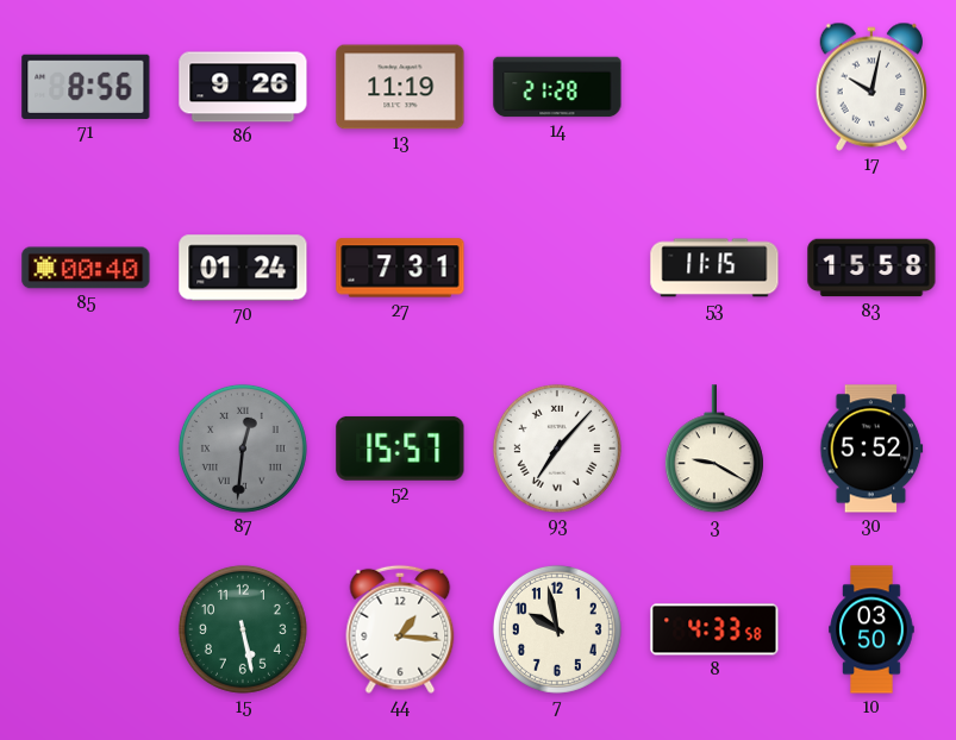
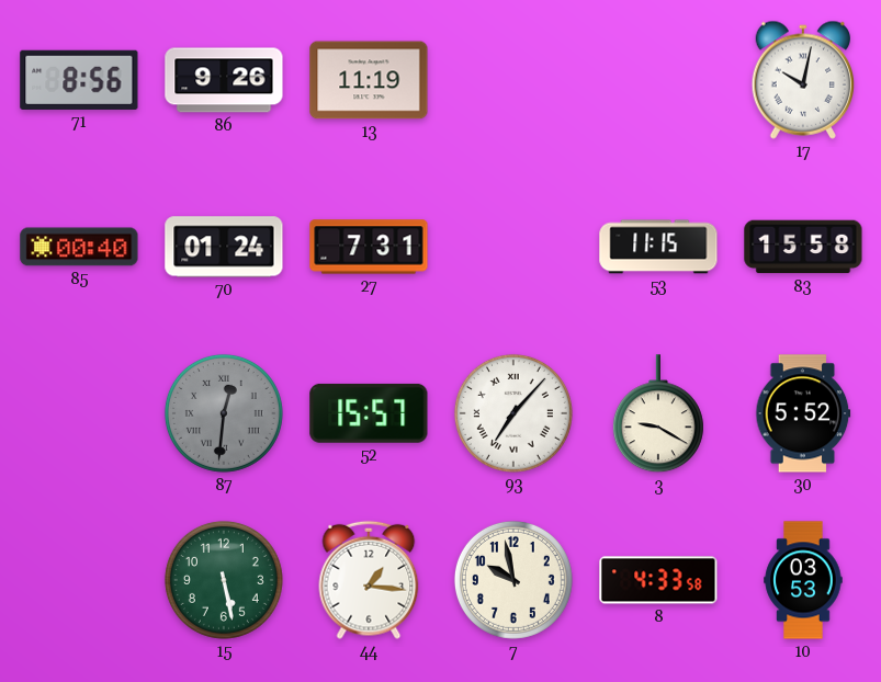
14: 21:28 -> none (557, 87)
10: 03:50 -> 03:53 (803, 580)
